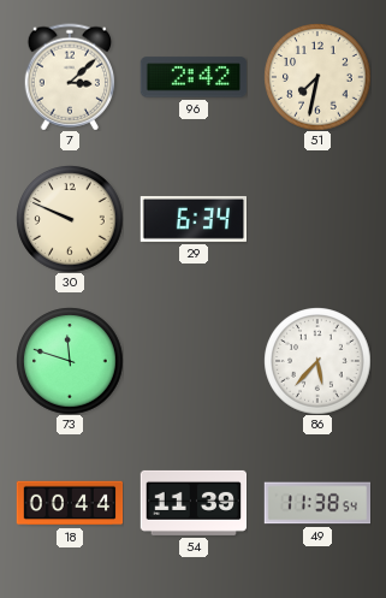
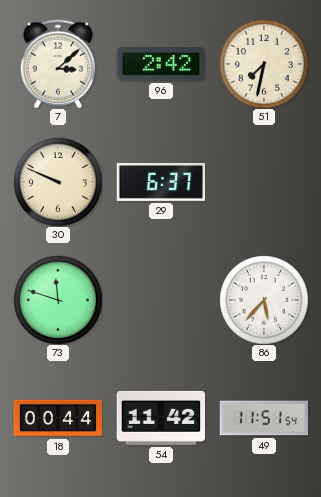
29: 6:34 -> 6:37 (161, 182)
54: 11:39 -> 11:42 (161, 418)
49: 11:38 -> 11:51 (264, 418)
